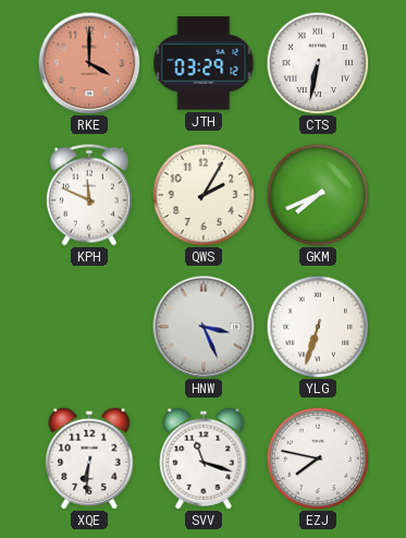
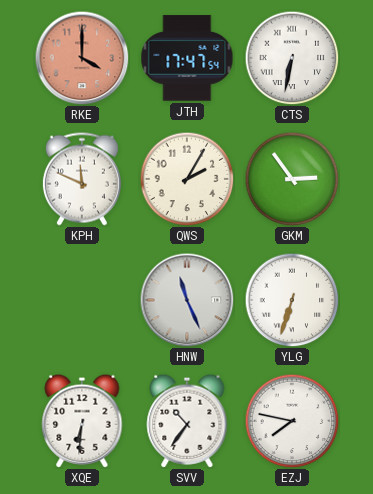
JTH: 03:29 -> 17:47 (187, 58)
GKM: 7:41 -> 2:54 (292, 179)
HNW: 3:26 -> 11:26 (187, 300)
SVV: 11:18 -> 10:36 (187, 421)
